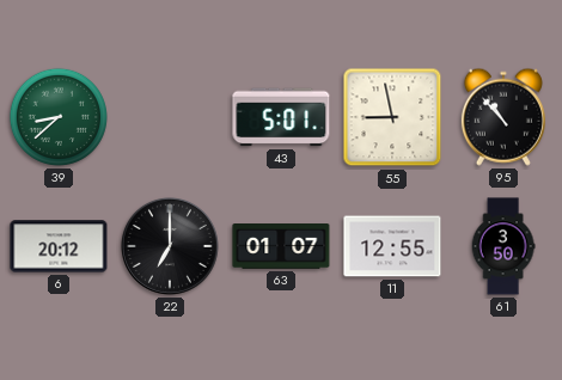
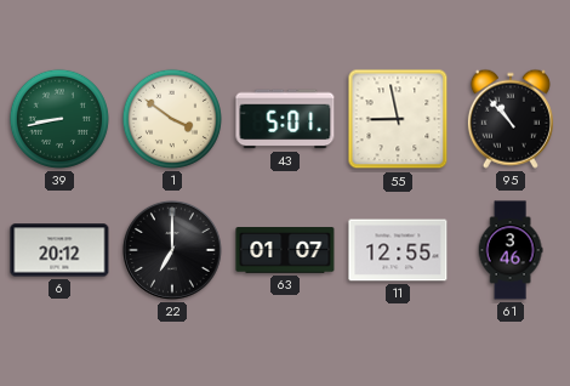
39: 8:38 -> 8:43 (59, 119)
1: none -> 3:51 (172, 119)
61: 3:50 -> 3:46 (511, 250)
